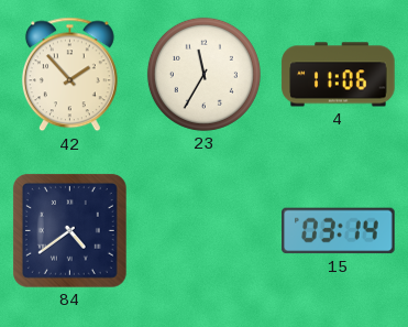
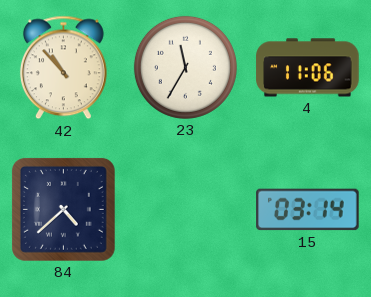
42: 1:53 -> 10:53 (63, 68)
84: 4:39 -> 4:38 (63, 209)
